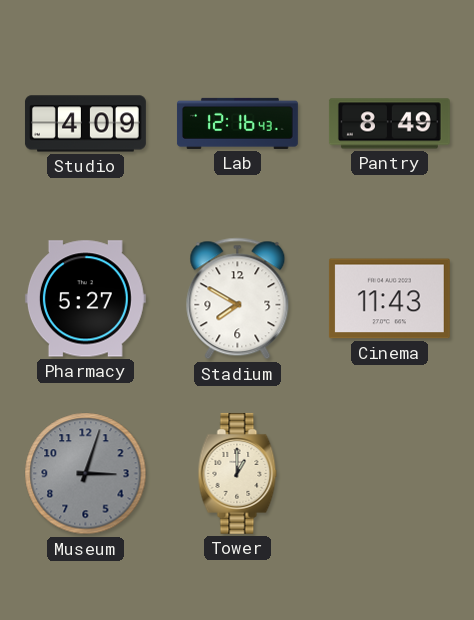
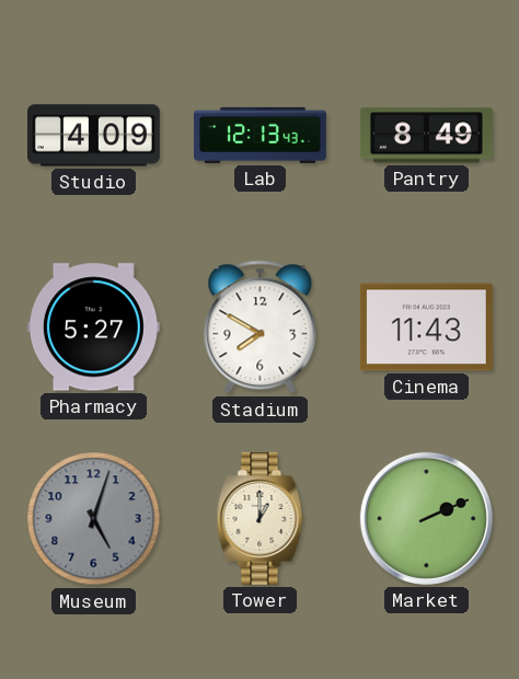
Lab: 12:16 -> 12:13 (259, 135)
Museum: 3:03 -> 5:03 (94, 519)
Market: none -> 2:11 (426, 518)
